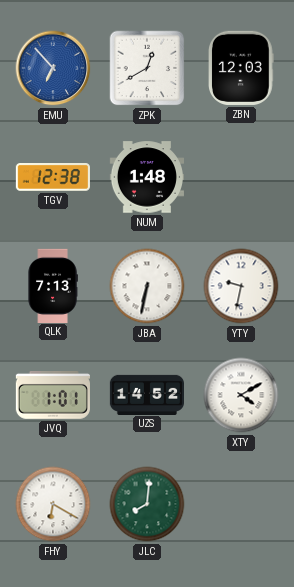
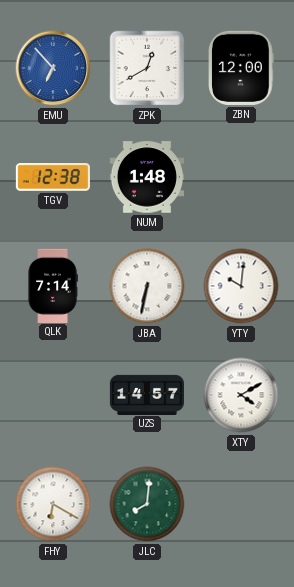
ZBN: 12:03 -> 12:00 (241, 68)
QLK: 7:13 -> 7:14 (53, 285)
YTY: 9:32 -> 10:01 (241, 286)
JVQ: 1:01 -> none (53, 396)
UZS: 14:52 -> 14:57 (146, 394)
